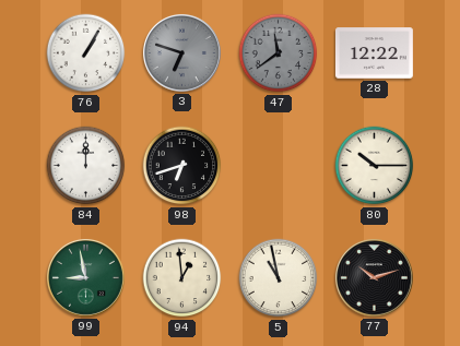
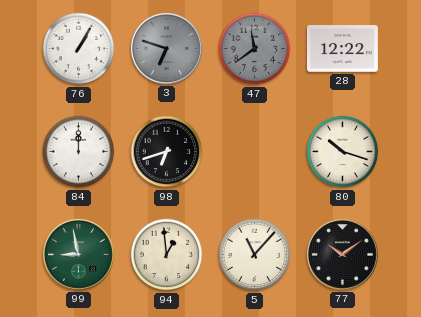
80: 10:15 -> 10:18 (343, 152)
5: 10:58 -> 11:07 (255, 255)
77: 10:12 -> 10:09 (342, 254)
